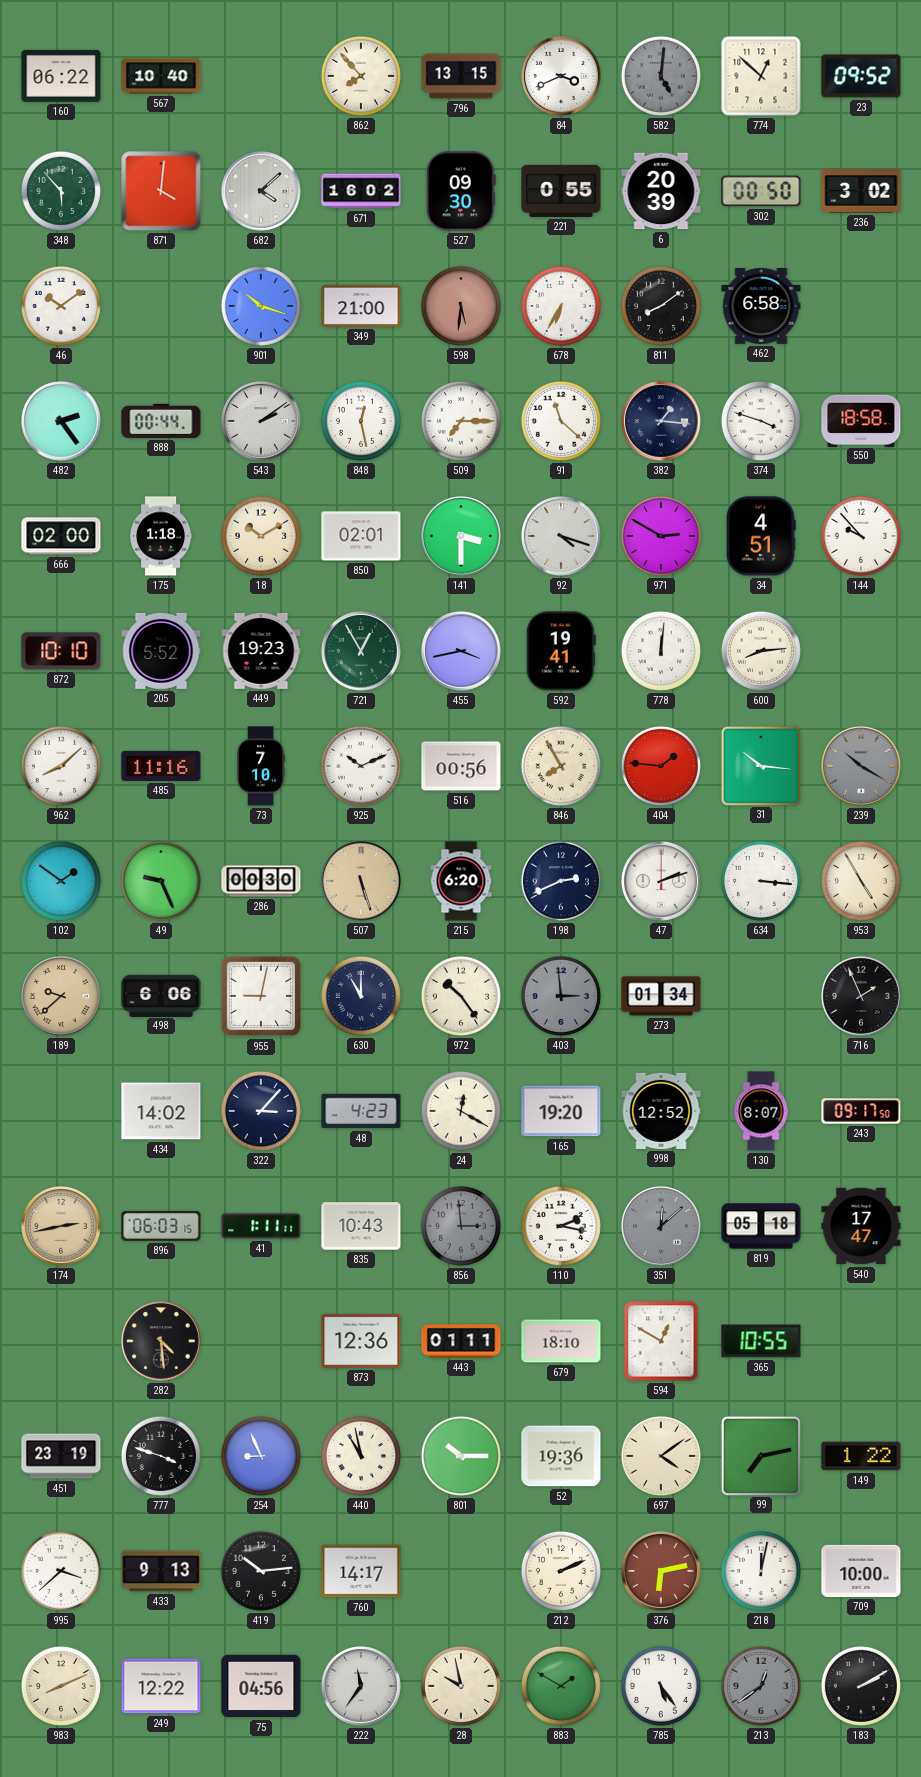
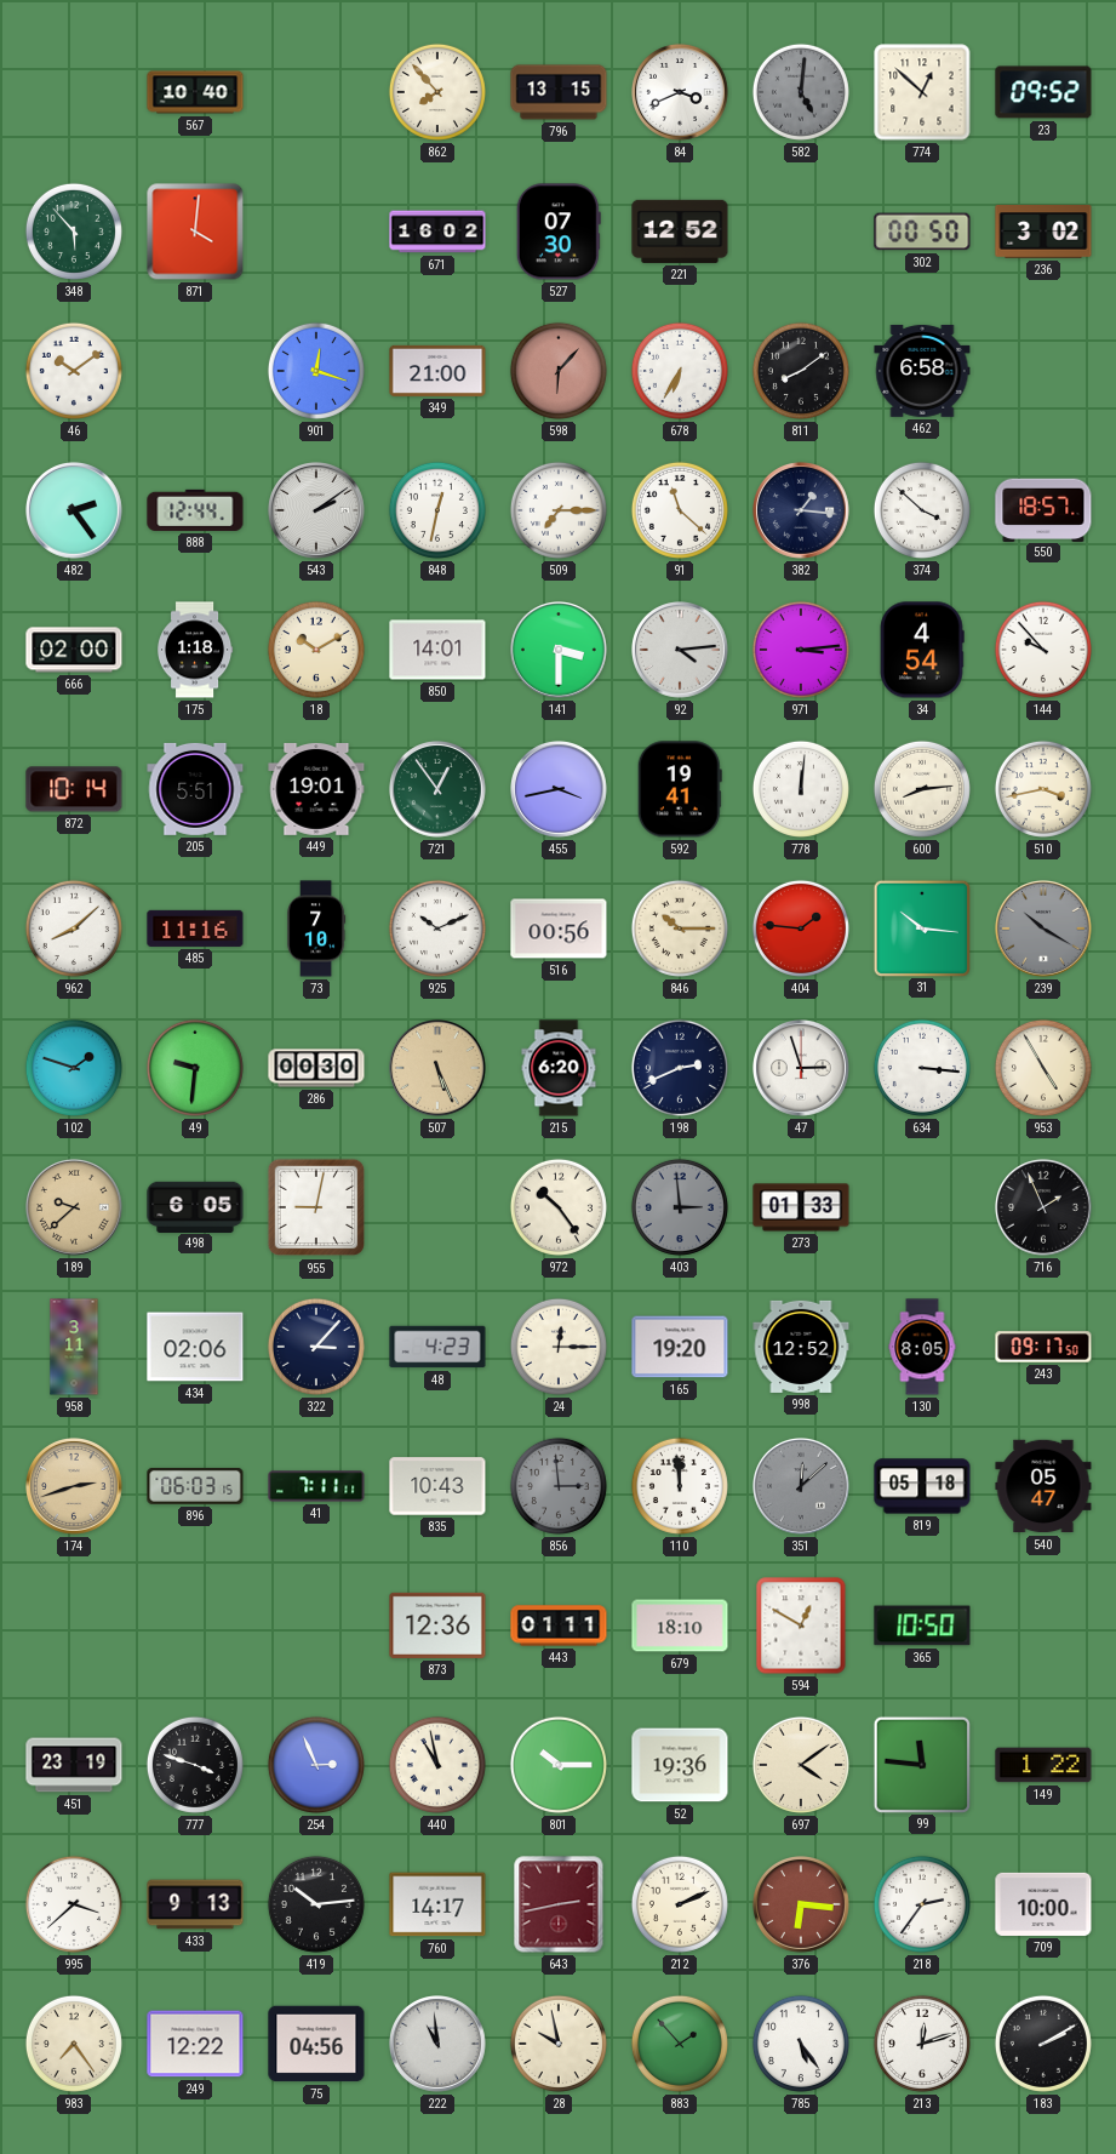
160: 06:22 -> none (61, 76)
682: 4:08 -> none (262, 192)
527: 09:30 -> 07:30 (559, 232)
221: 0:55 -> 12:52 (680, 232)
6: 20:39 -> none (661, 191)
901: 10:18 -> 12:18 (316, 371)
598: 5:31 -> 6:07 (559, 371)
888: 00:44 -> 12:44 (195, 510)
848: 12:28 -> 12:32 (437, 510)
374: 3:48 -> 3:52 (922, 510)
550: 18:58 -> 18:57 (1043, 509)
850: 02:01 -> 14:01 (437, 650)
92: 4:18 -> 4:14 (681, 651)
971: 2:50 -> 3:14 (801, 650)
34: 4:51 -> 4:54 (922, 650)
872: 10:10 -> 10:14 (74, 789)
205: 5:52 -> 5:51 (195, 789)
449: 19:23 -> 19:01 (316, 789)
721: 12:55 -> 12:54 (439, 790)
510: none -> 3:43 (1043, 789)
846: 7:55 -> 10:15 (680, 929)
102: 1:51 -> 1:48 (74, 1068)
49: 9:26 -> 9:31 (195, 1068)
507: 5:27 -> 5:26 (439, 1069)
47: 2:12 -> 2:57 (802, 1069)
498: 6:06 -> 6:05 (195, 1206)
630: 11:00 -> none (361, 996)
273: 01:34 -> 01:33 (801, 1207)
958: none -> 3:11 (74, 1347)
434: 14:02 -> 02:06 (195, 1347)
24: 12:20 -> 12:15 (559, 1347)
130: 8:07 -> 8:05 (922, 1347)
174: 2:43 -> 2:42 (75, 1487)
41: 1:11 -> 7:11 (316, 1486)
110: 2:17 -> 11:59 (680, 1486)
540: 17:47 -> 05:47 (1043, 1486)
282: 4:29 -> none (162, 1342)
365: 10:55 -> 10:50 (922, 1626)
254: 8:56 -> 2:56 (316, 1765)
99: 7:13 -> 11:46 (921, 1764)
643: none -> 2:43 (559, 1904)
376: 6:13 -> 6:16 (802, 1906)
218: 12:02 -> 2:36 (922, 1904)
983: 8:11 -> 7:24 (74, 2044)
222: 11:36 -> 10:59 (439, 2045)
883: 1:50 -> 1:53 (680, 2044)
213: 12:39 -> 12:12 (922, 2044)
213 dial: grey -> white (922, 2044)
